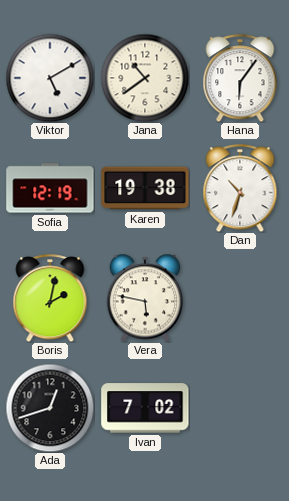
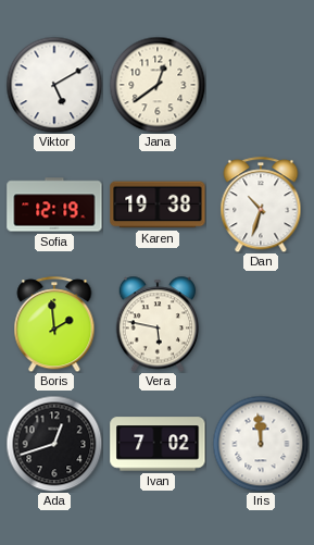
Jana: 10:39 -> 12:39 (158, 85)
Hana: 6:06 -> none (240, 78)
Boris: 2:02 -> 1:59 (54, 324)
Iris: none -> 11:59 (261, 444)
